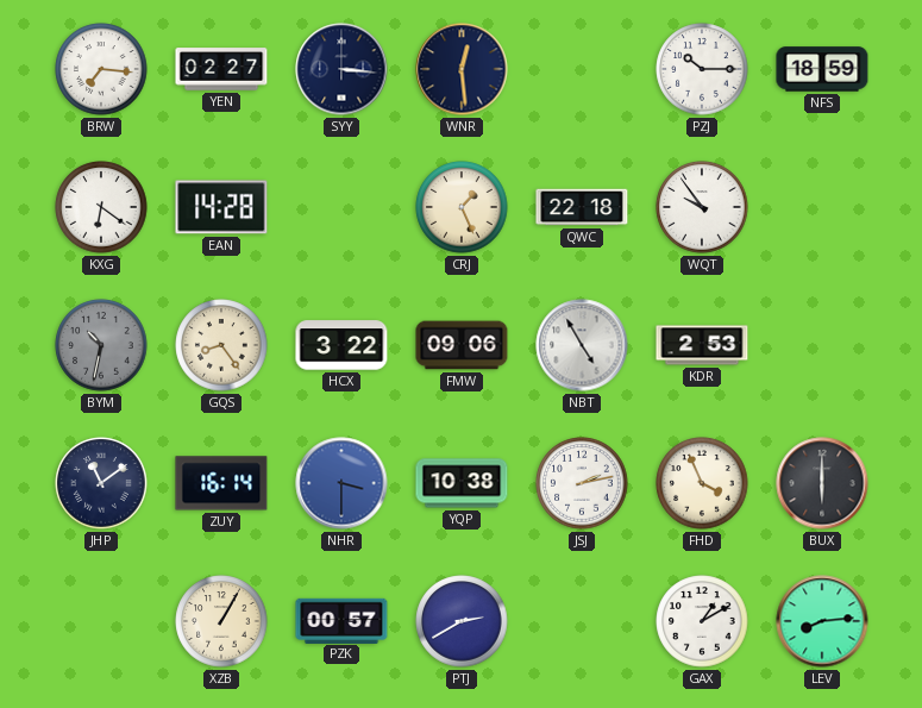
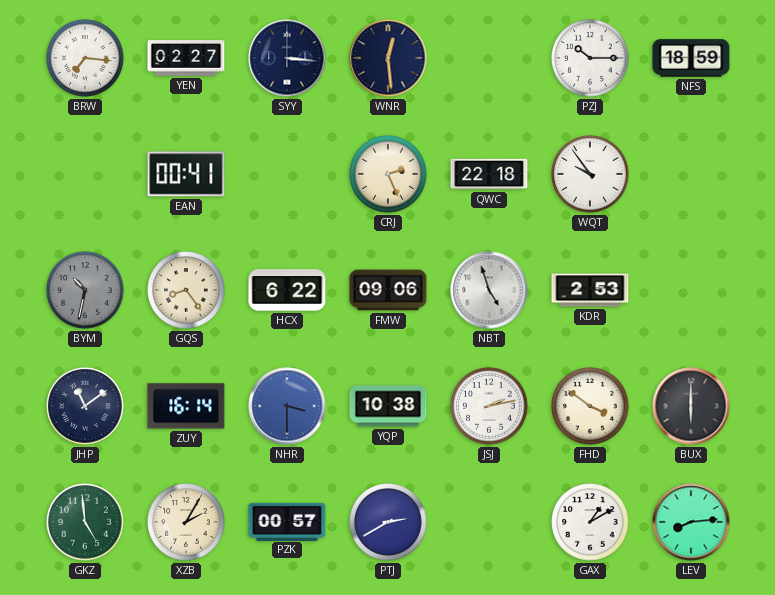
KXG: 6:21 -> none (101, 207)
EAN: 14:28 -> 00:41 (186, 174)
CRJ: 1:26 -> 2:26 (388, 174)
HCX: 3:22 -> 6:22 (287, 290)
NBT: 4:55 -> 4:57 (489, 290)
FHD: 3:56 -> 3:51 (590, 406)
GKZ: none -> 4:59 (85, 522)
XZB: 1:05 -> 2:05 (186, 522)
